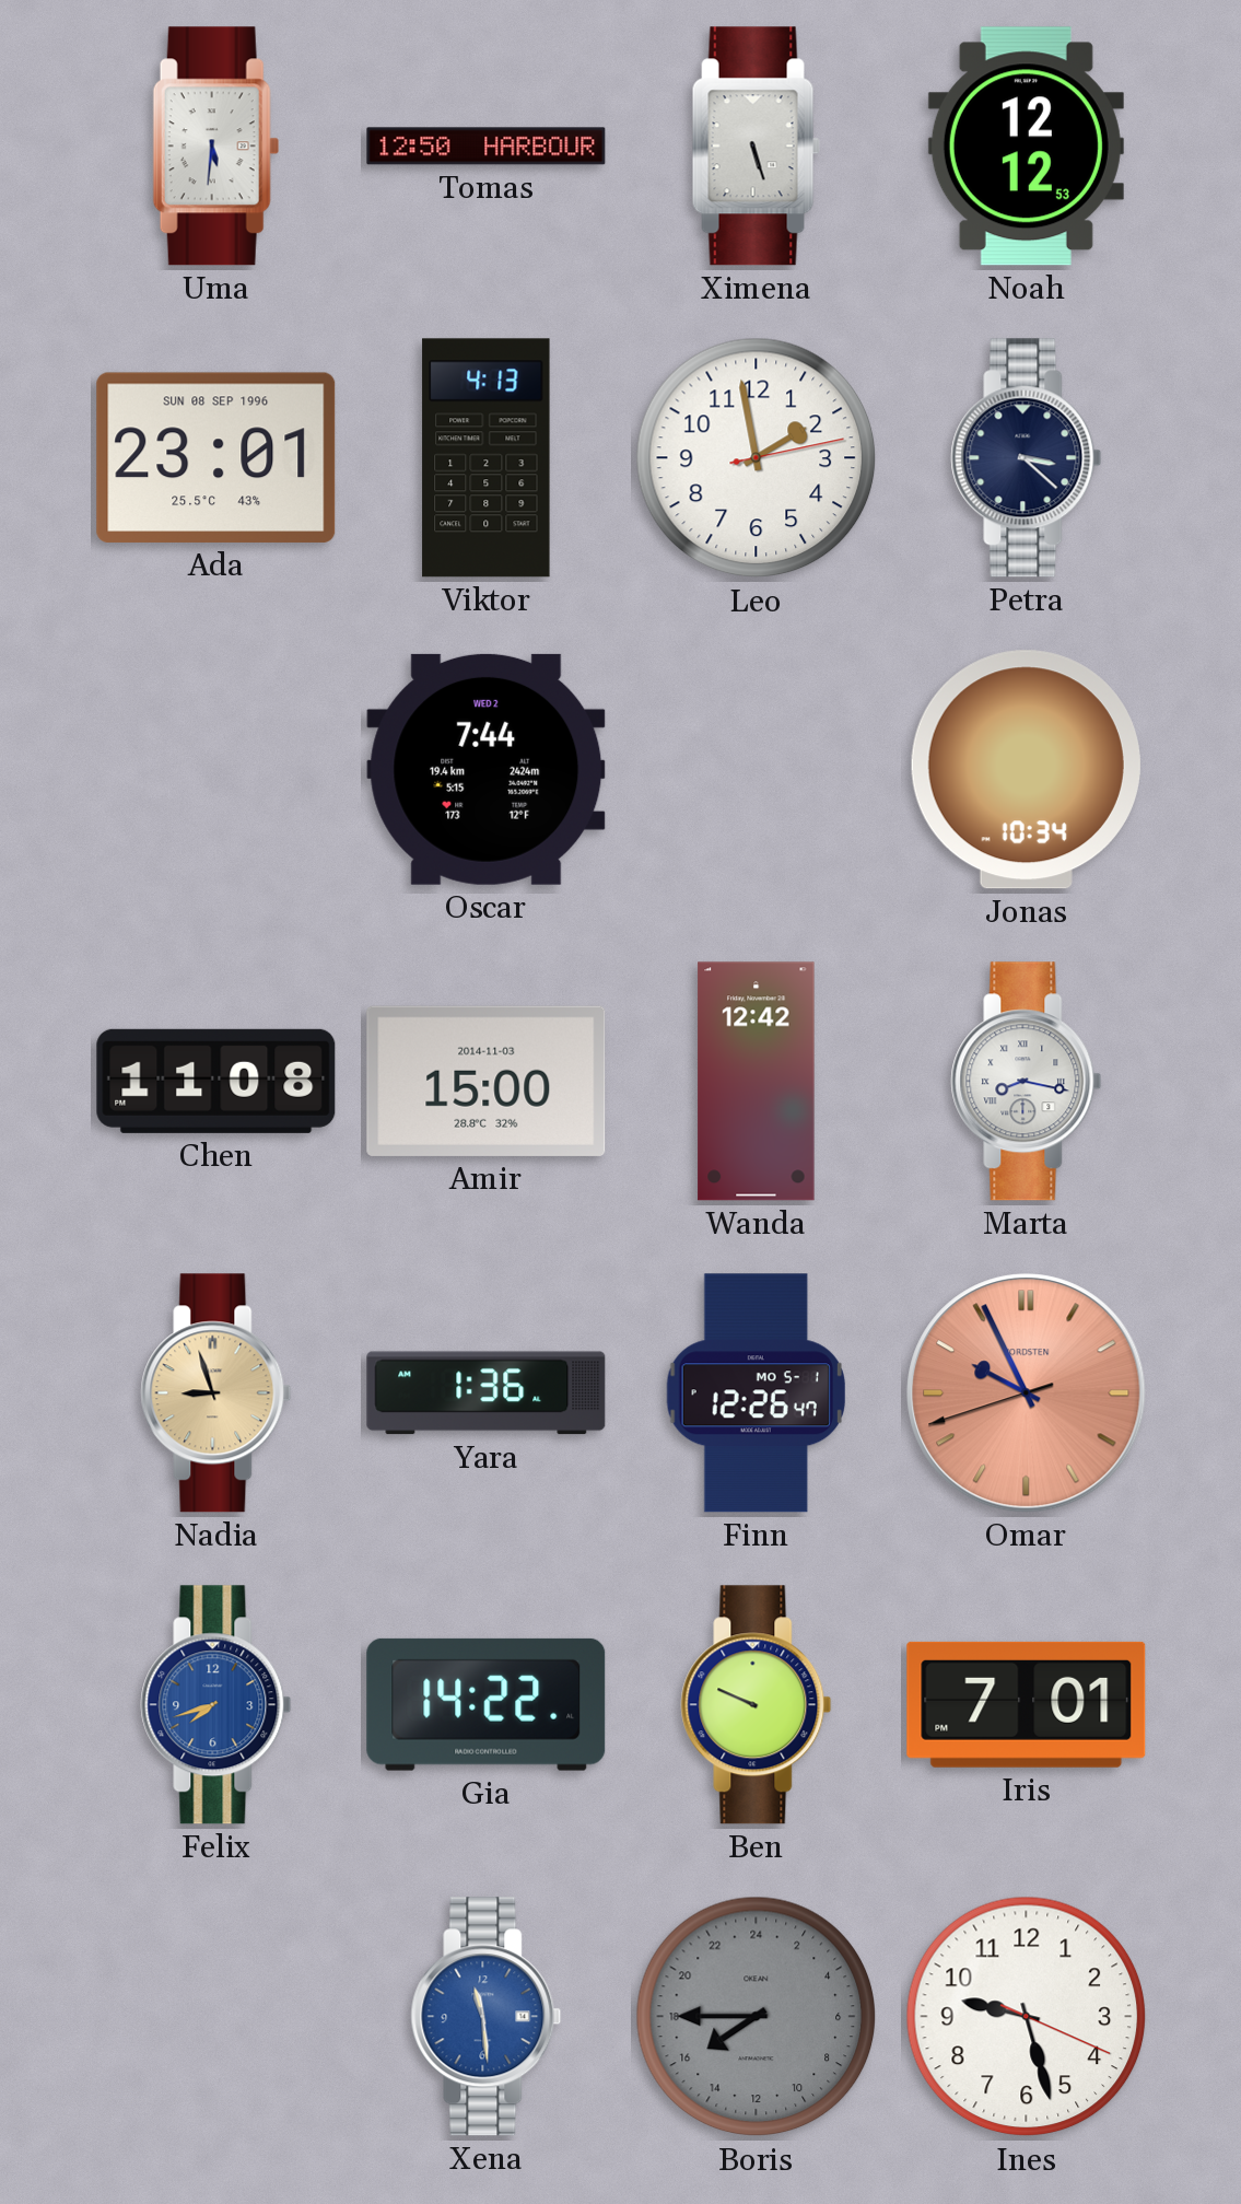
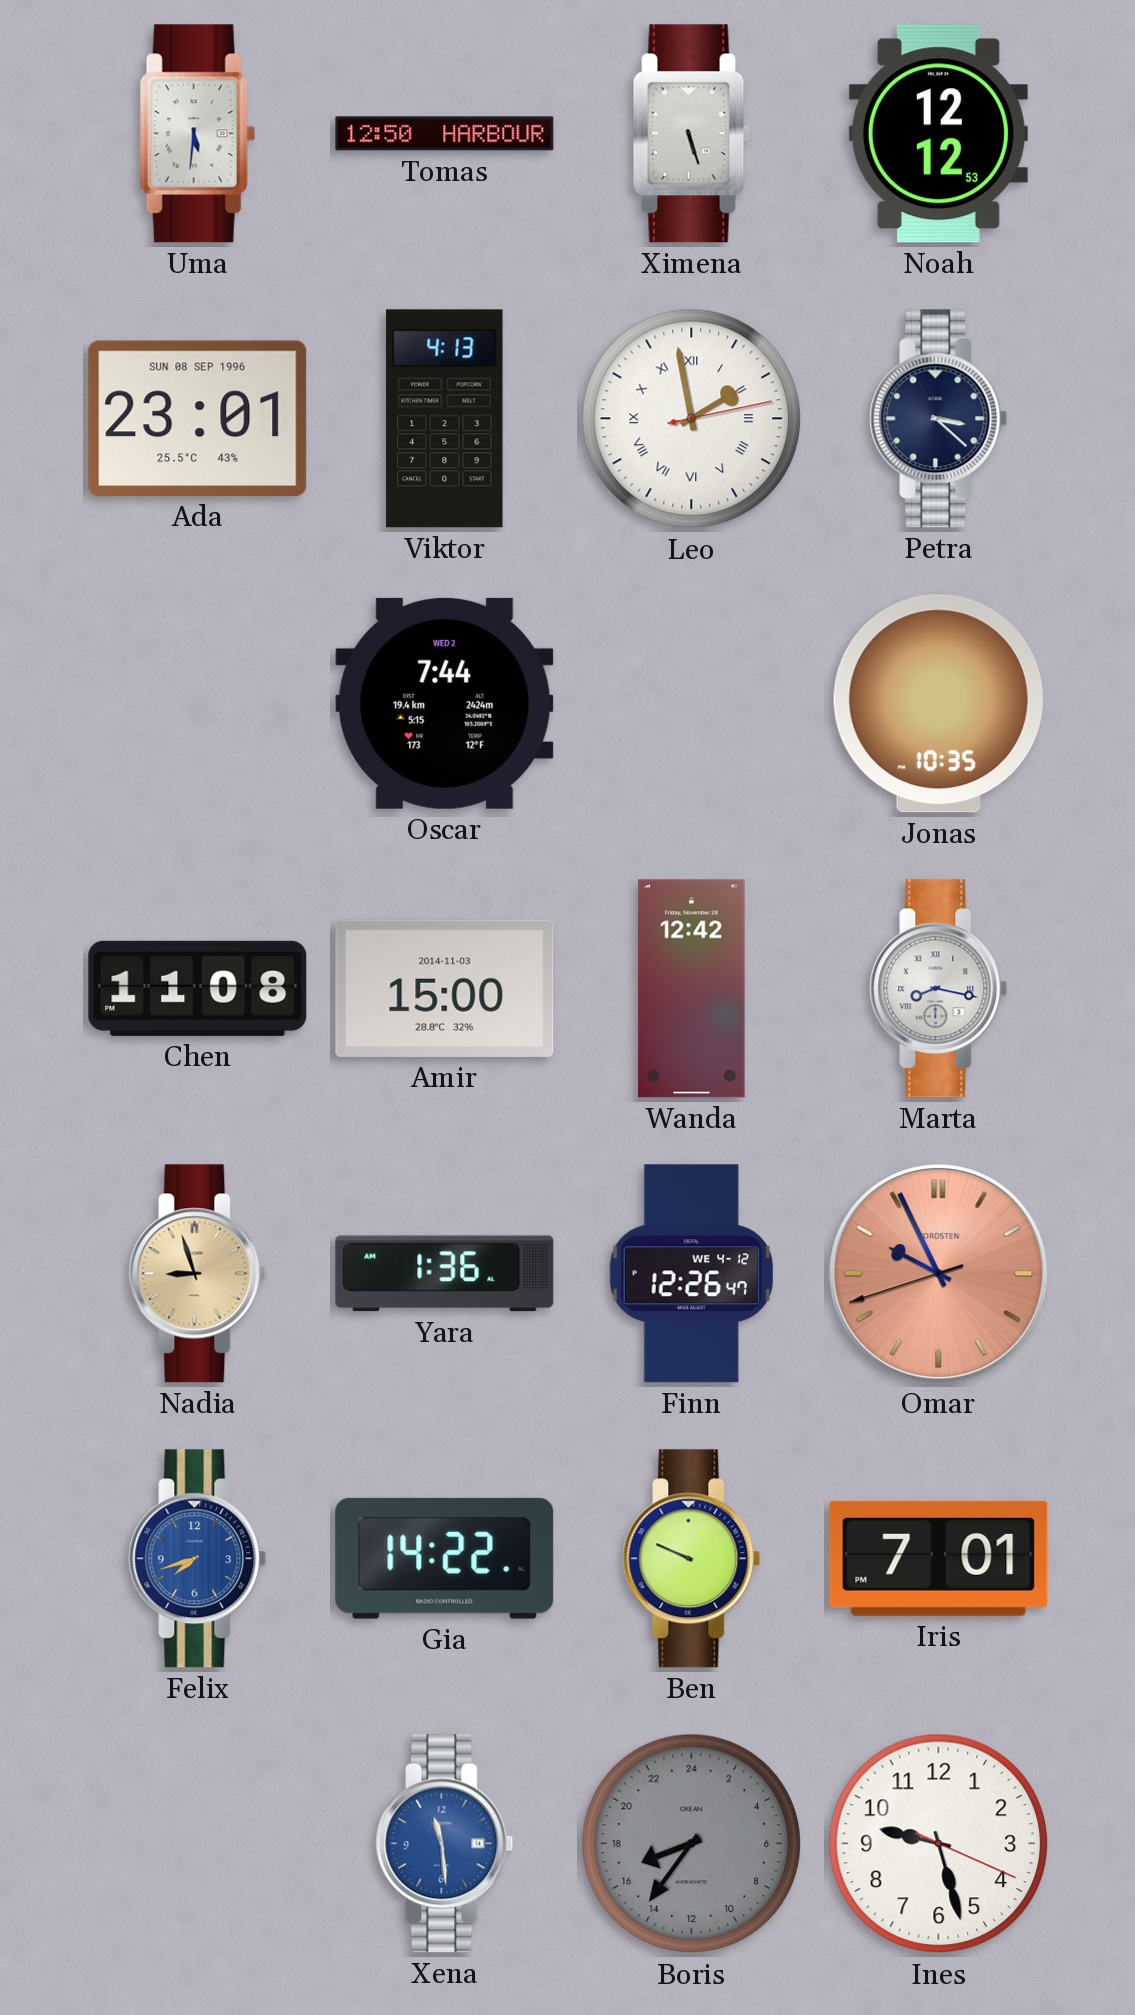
Leo numerals: Arabic -> Roman (692, 419)
Jonas: 10:34 -> 10:35 (938, 704)
Finn date: MO 5-1 -> WE 4-12 (691, 1274)
Boris: 15:45 -> 16:36 (692, 1844)
